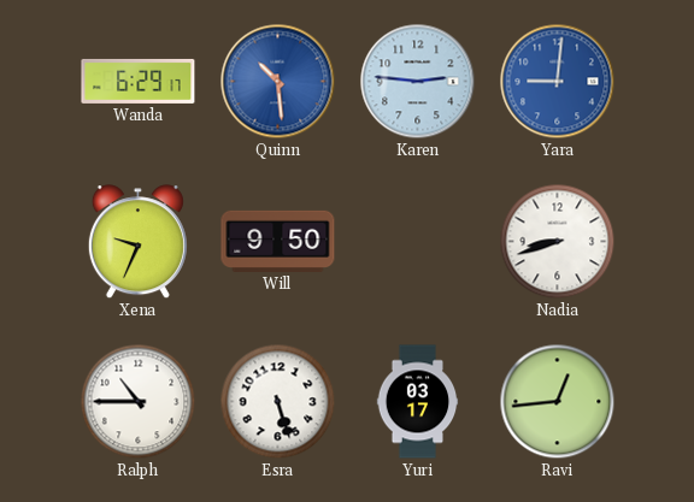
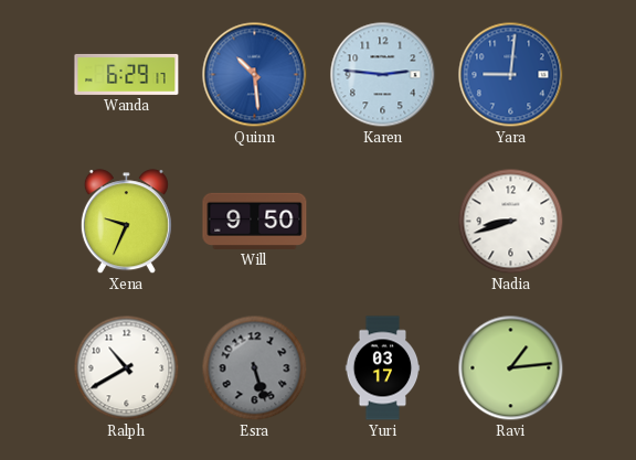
Ralph: 10:45 -> 10:40 (127, 368)
Esra dial: white -> grey (255, 368)
Ravi: 12:44 -> 1:14 (511, 368)
